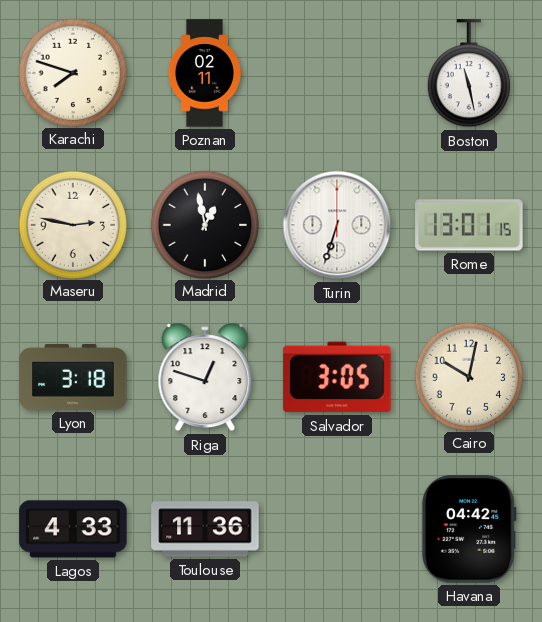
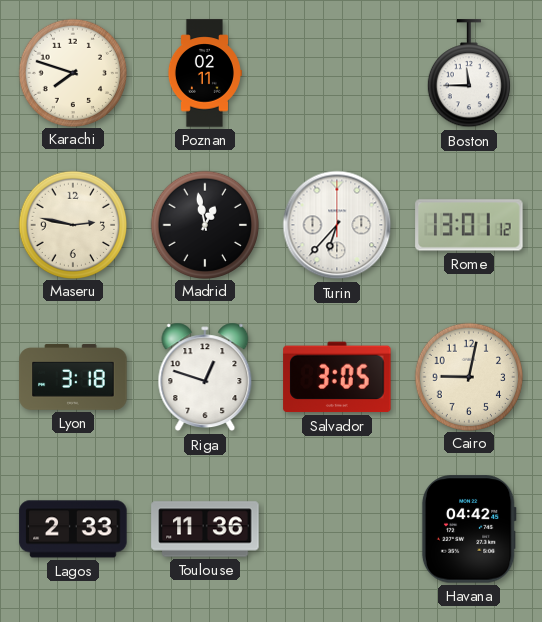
Boston: 11:28 -> 11:45 (469, 74)
Turin: 6:33 -> 6:37 (337, 225)
Rome: 13:01:15 -> 13:01:12 (469, 225)
Cairo: 10:02 -> 9:02 (468, 376)
Lagos: 4:33 -> 2:33 (73, 529)
